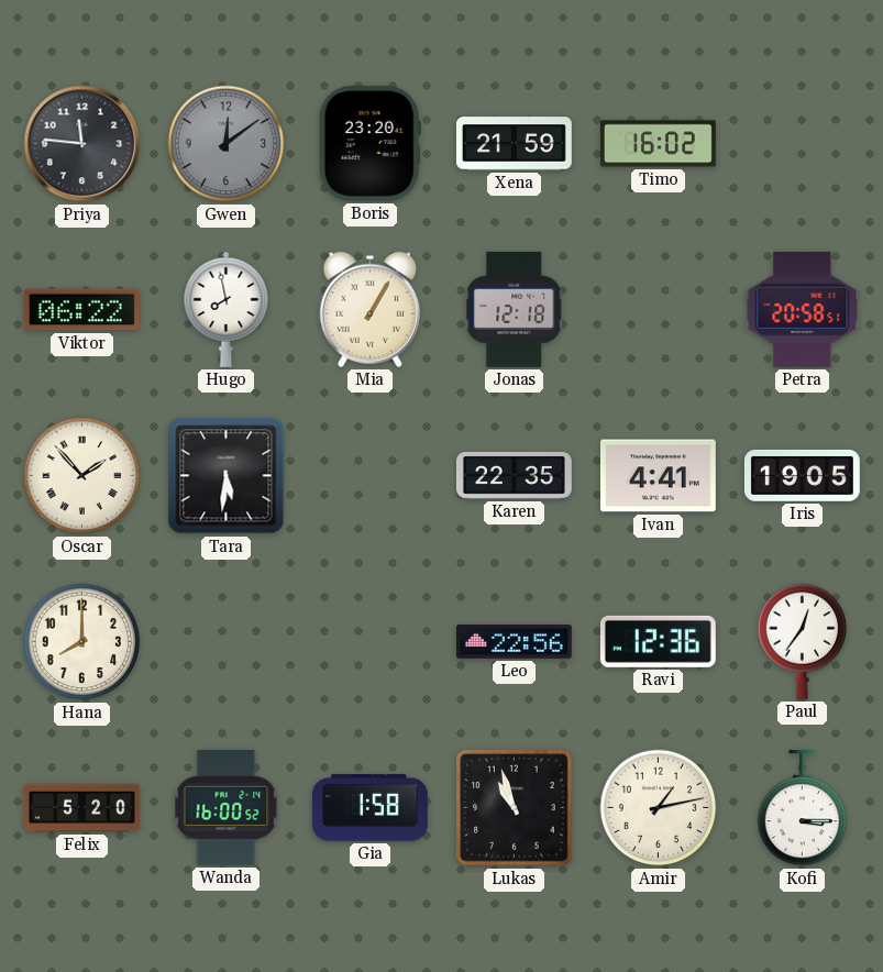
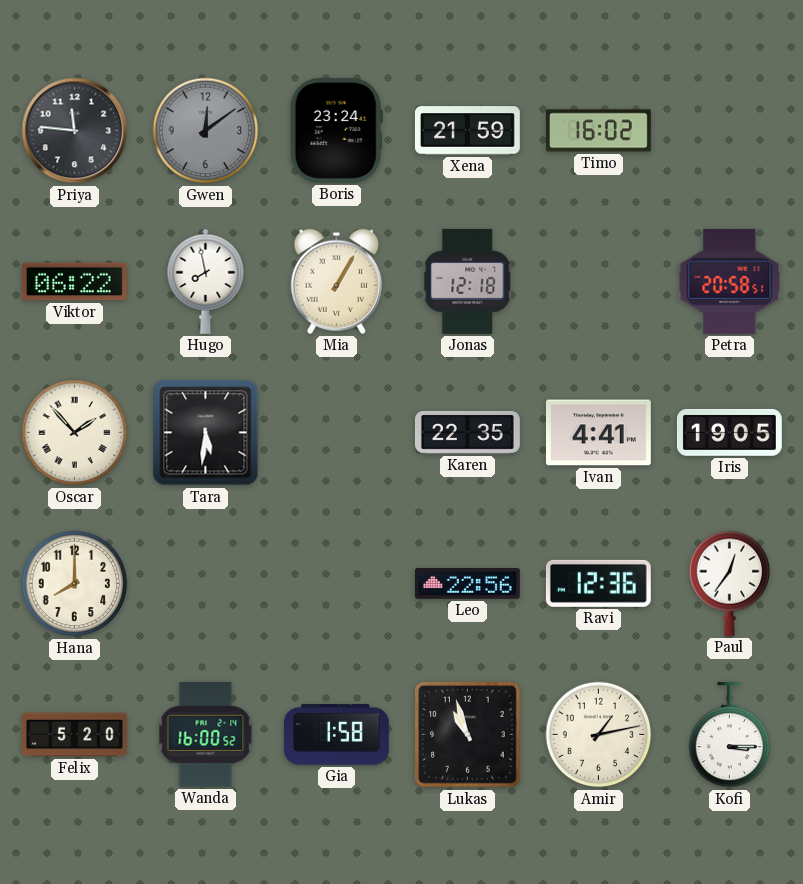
Boris: 23:20 -> 23:24 (336, 130)
